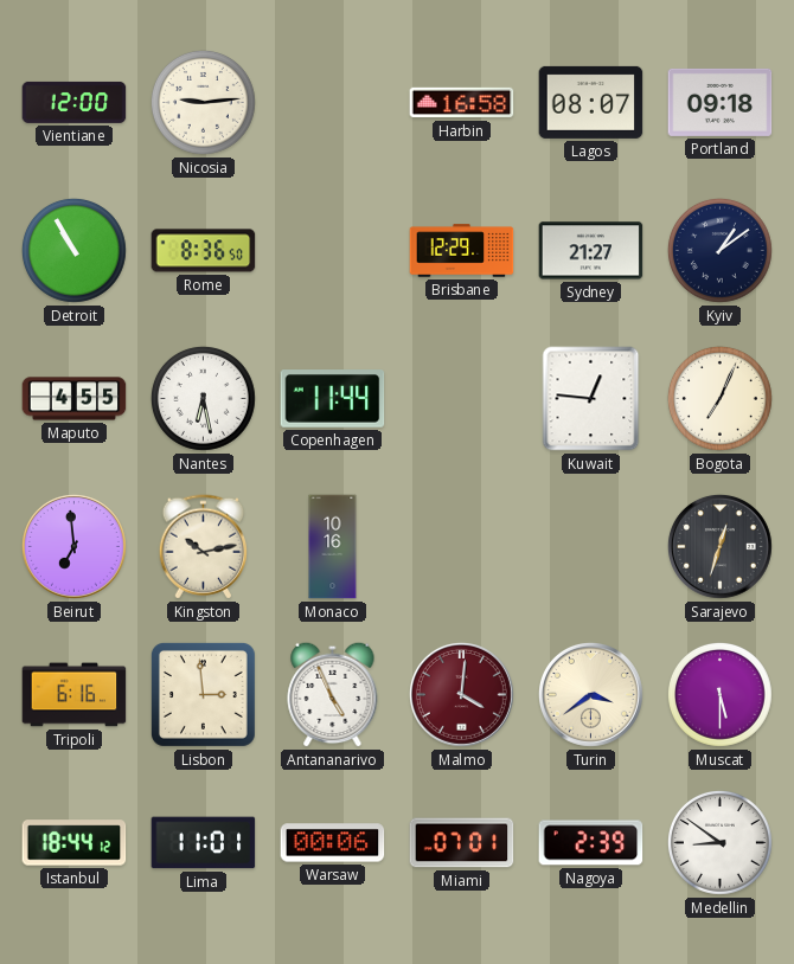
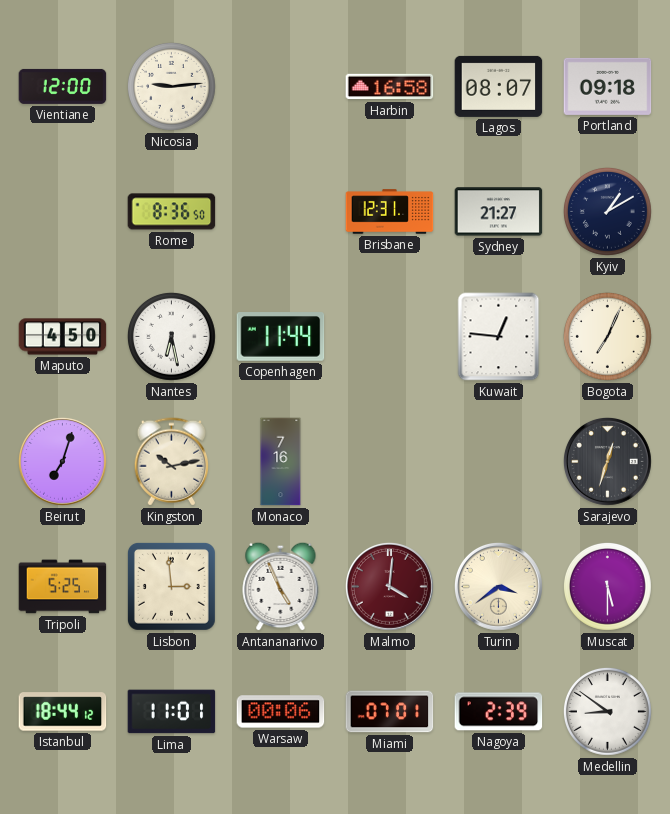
Detroit: 10:55 -> none (73, 250)
Brisbane: 12:29 -> 12:31 (390, 212)
Kyiv: 1:09 -> 1:10 (607, 211)
Maputo: 4:55 -> 4:50 (63, 337)
Beirut: 6:59 -> 7:03 (63, 462)
Monaco: 10:16 -> 7:16 (281, 462)
Tripoli: 6:16 -> 5:25 (63, 587)
